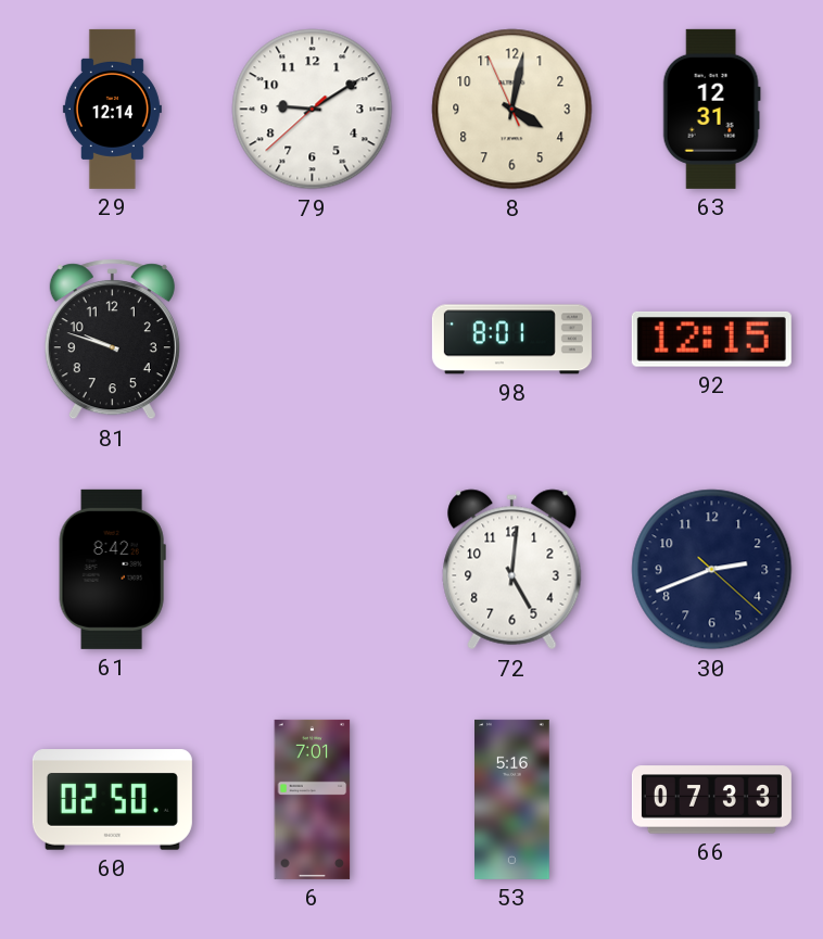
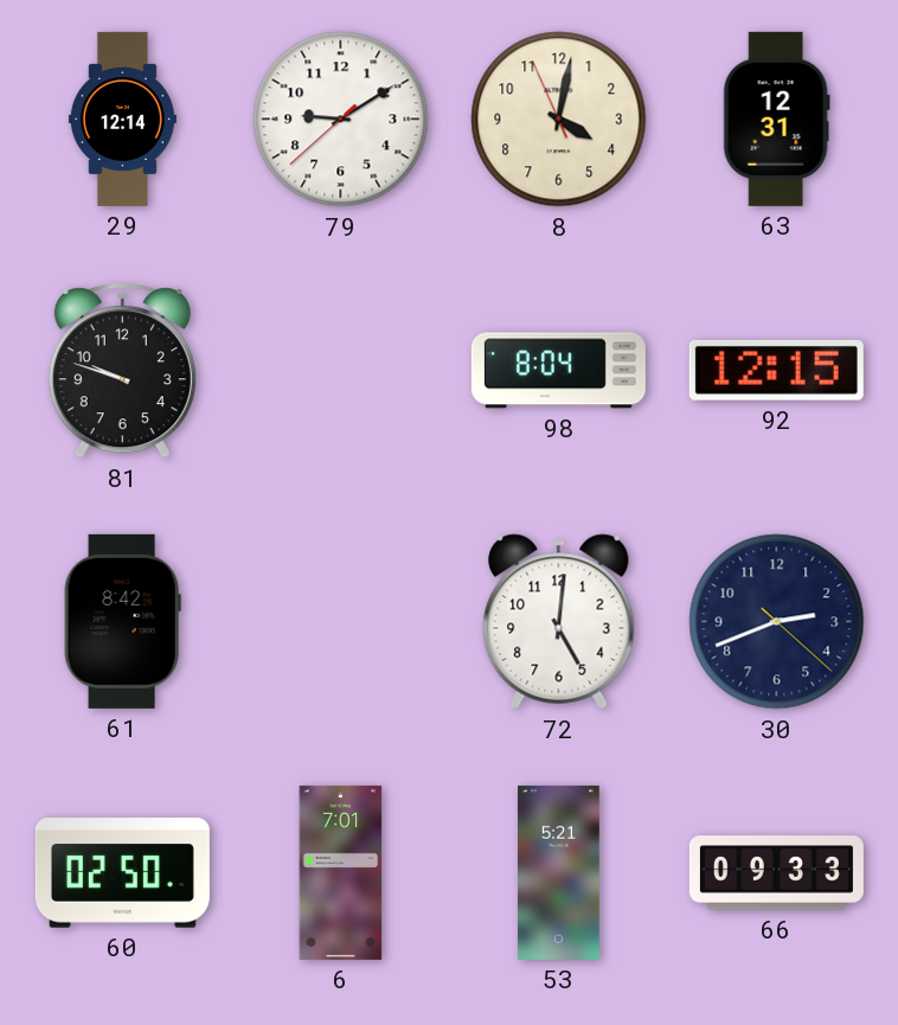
98: 8:01 -> 8:04 (558, 371)
53: 5:16 -> 5:21 (559, 872)
66: 07:33 -> 09:33 (776, 873)
